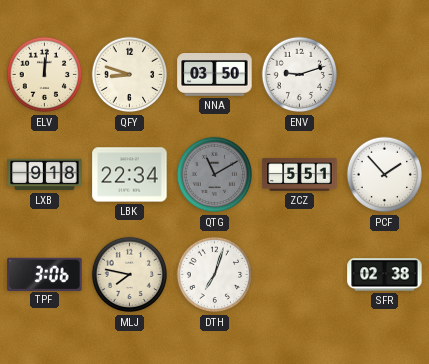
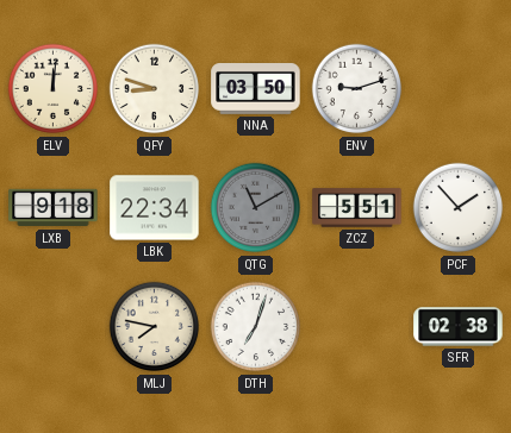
TPF: 3:06 -> none (45, 274)
